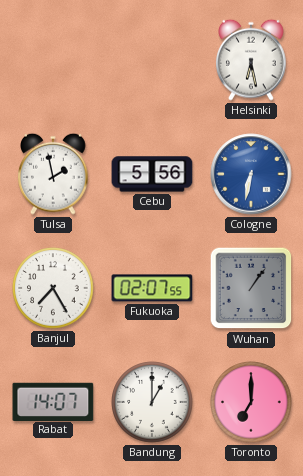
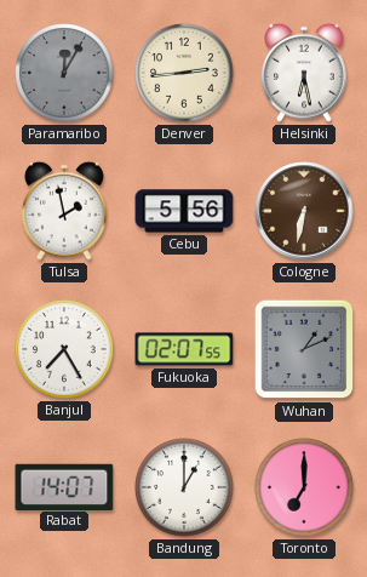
Paramaribo: none -> 12:05 (64, 73)
Denver: none -> 2:44 (184, 73)
Cologne dial: blue -> brown (304, 211)
Wuhan: 1:06 -> 1:11 (304, 349)
